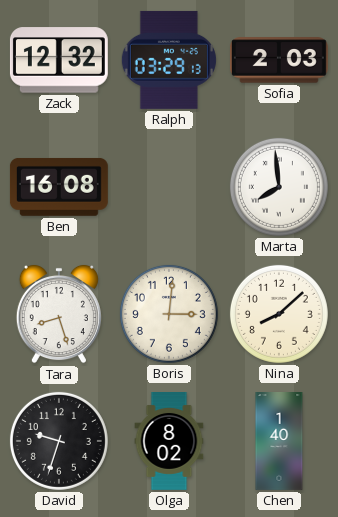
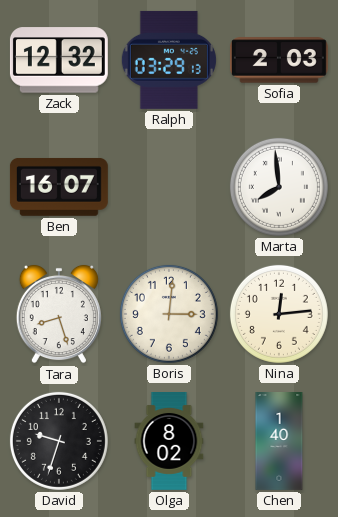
Ben: 16:08 -> 16:07 (59, 187)
Nina: 8:08 -> 12:14 (279, 314)
